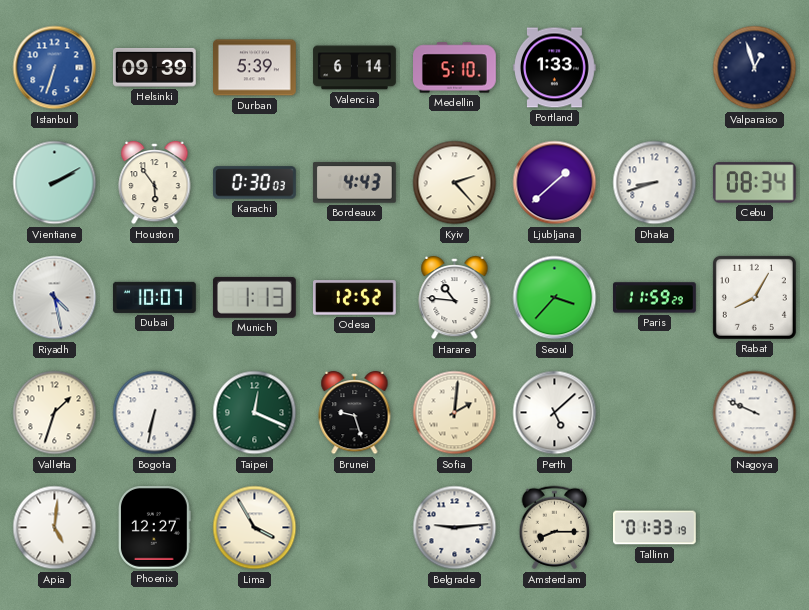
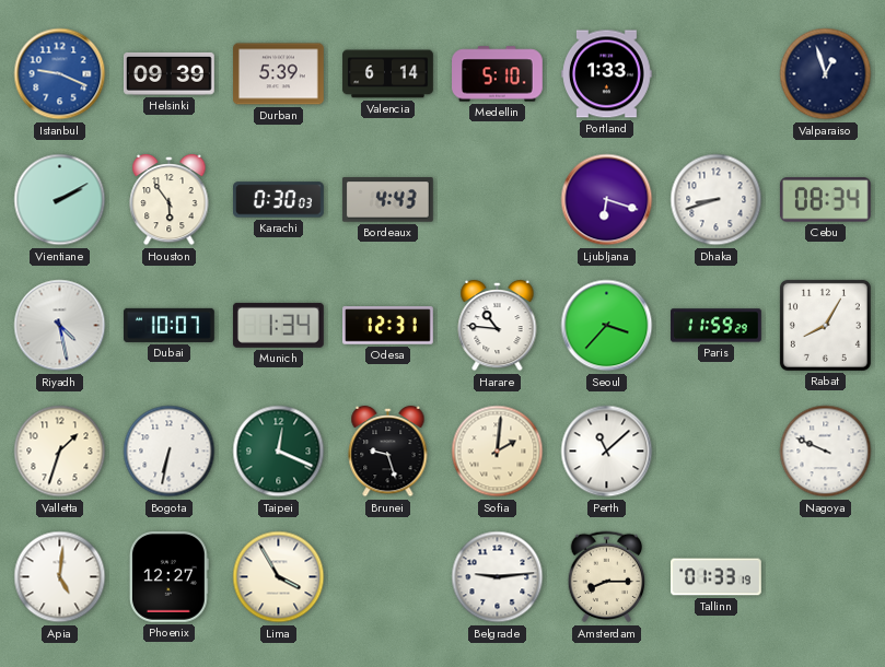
Istanbul: 6:33 -> 9:19 (60, 74)
Kyiv: 2:23 -> none (455, 183)
Ljubljana: 1:38 -> 6:18 (607, 200)
Munich: 1:13 -> 1:34 (278, 325)
Odesa: 12:52 -> 12:31 (388, 326)
Perth: 5:08 -> 11:08 (607, 452)
